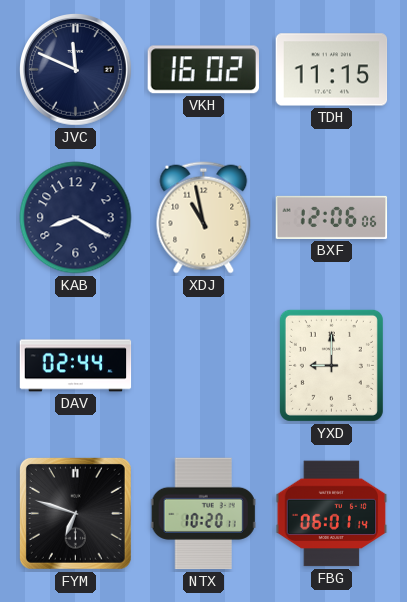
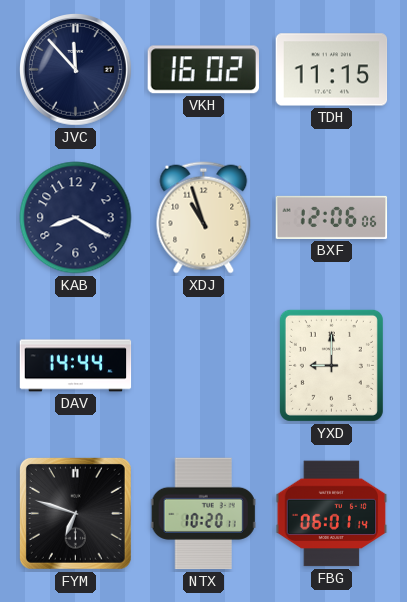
JVC: 11:49 -> 11:53 (76, 70)
XDJ: 10:58 -> 10:57 (204, 218)
DAV: 02:44 -> 14:44 (76, 366)
